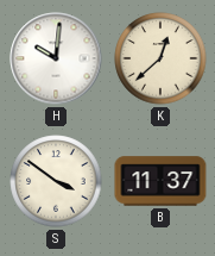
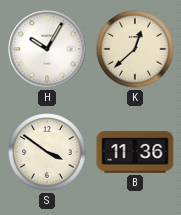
H: 10:01 -> 10:05 (47, 49)
B: 11:37 -> 11:36 (135, 152)
